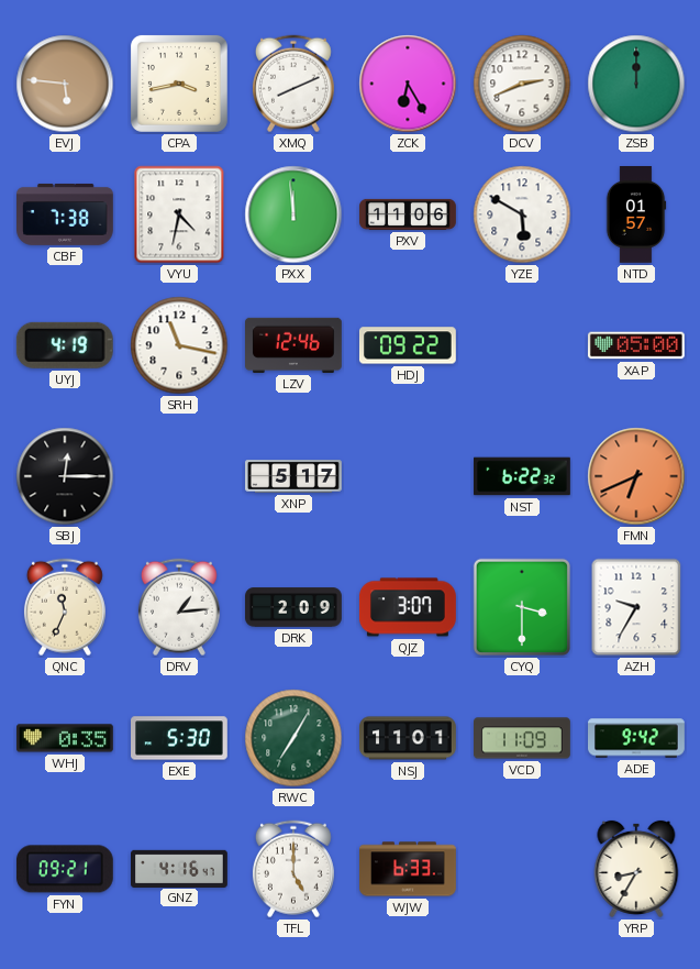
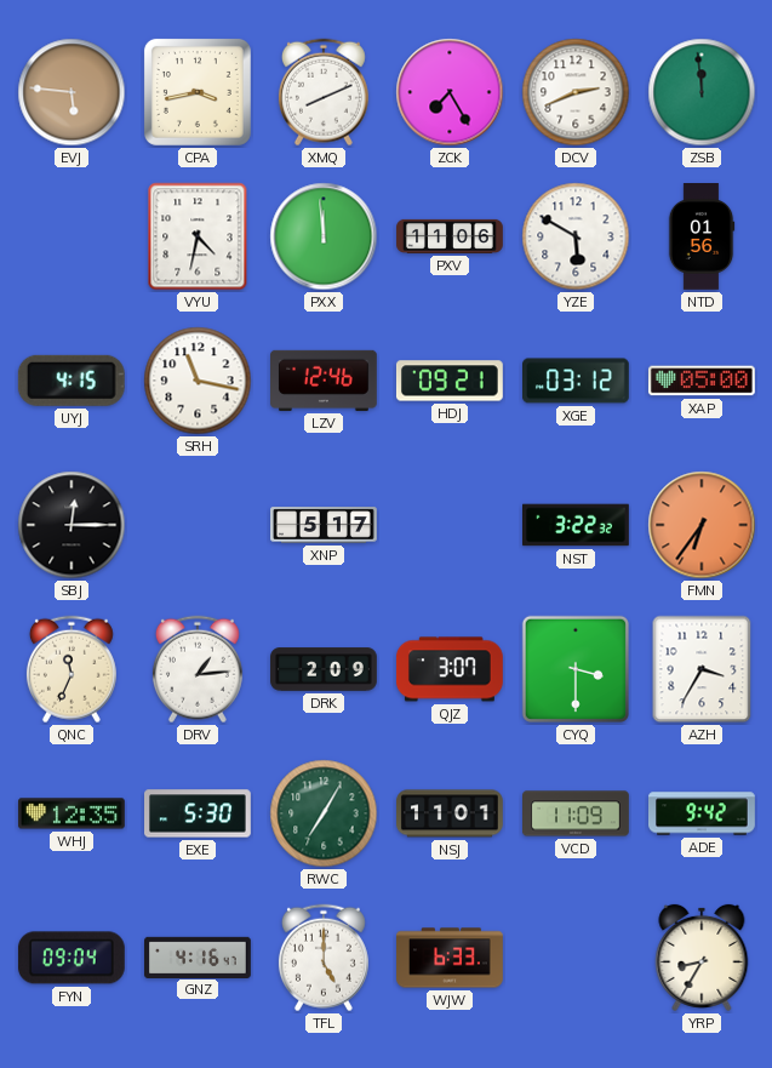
ZCK: 6:25 -> 7:25 (450, 92)
ZSB: 12:00 -> 11:59 (702, 92)
CBF: 7:38 -> none (66, 214)
NTD: 01:57 -> 01:56 (702, 238)
UYJ: 4:19 -> 4:15 (72, 381)
HDJ: 09:22 -> 09:21 (450, 381)
XGE: none -> 03:12 (577, 381)
NST: 6:22 -> 3:22 (577, 525)
FMN: 6:41 -> 6:36 (702, 525)
AZH: 9:35 -> 3:35 (702, 669)
WHJ: 0:35 -> 12:35 (73, 813)
FYN: 09:21 -> 09:04 (72, 958)
